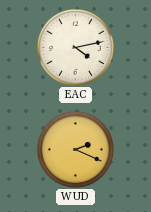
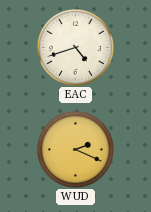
EAC: 4:13 -> 4:42 (75, 47)
